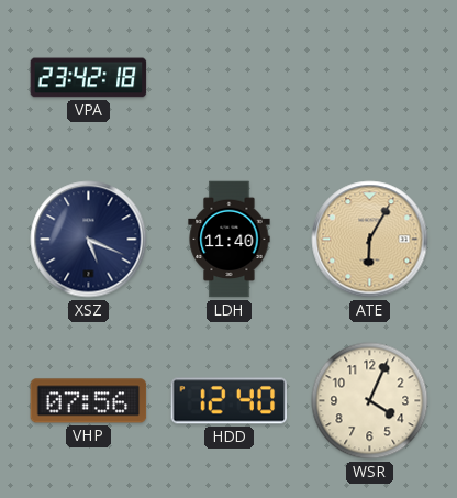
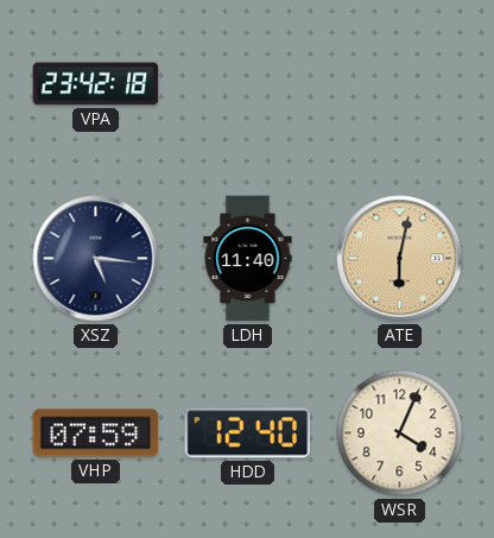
XSZ: 5:19 -> 5:16 (96, 259)
ATE: 6:05 -> 6:02 (400, 259)
VHP: 07:56 -> 07:59 (96, 433)
